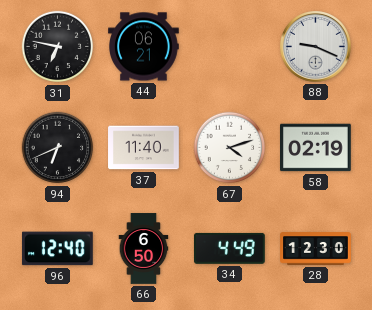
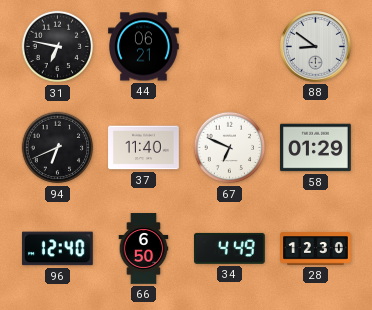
88: 9:19 -> 8:51 (316, 47)
67: 4:12 -> 6:49 (230, 148)
58: 02:19 -> 01:29 (316, 148)
